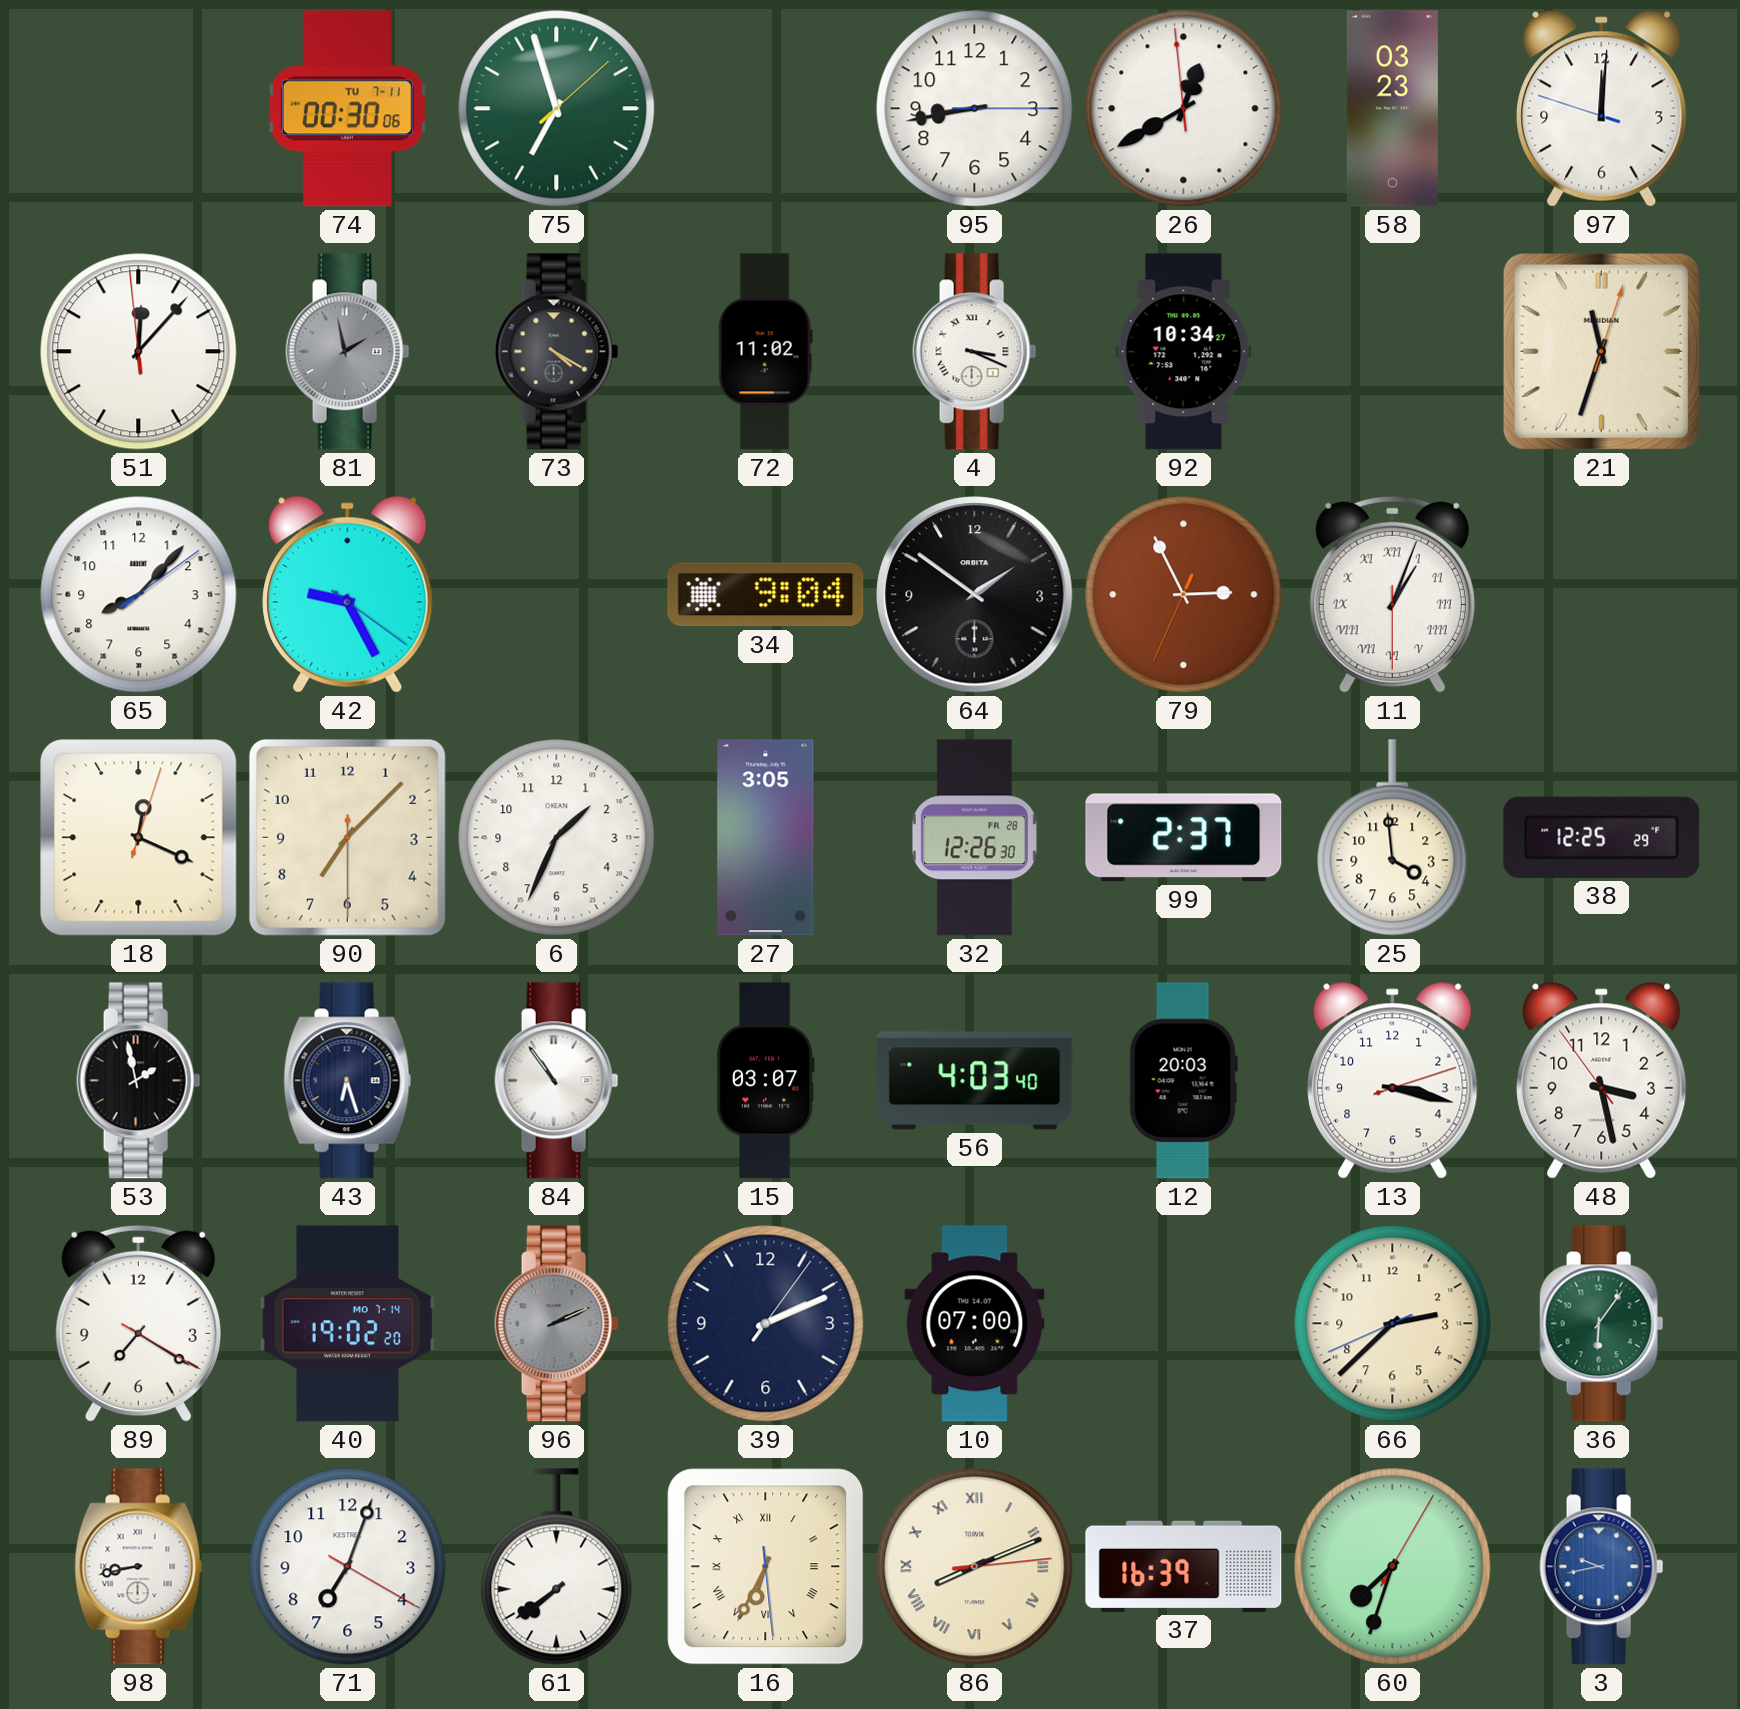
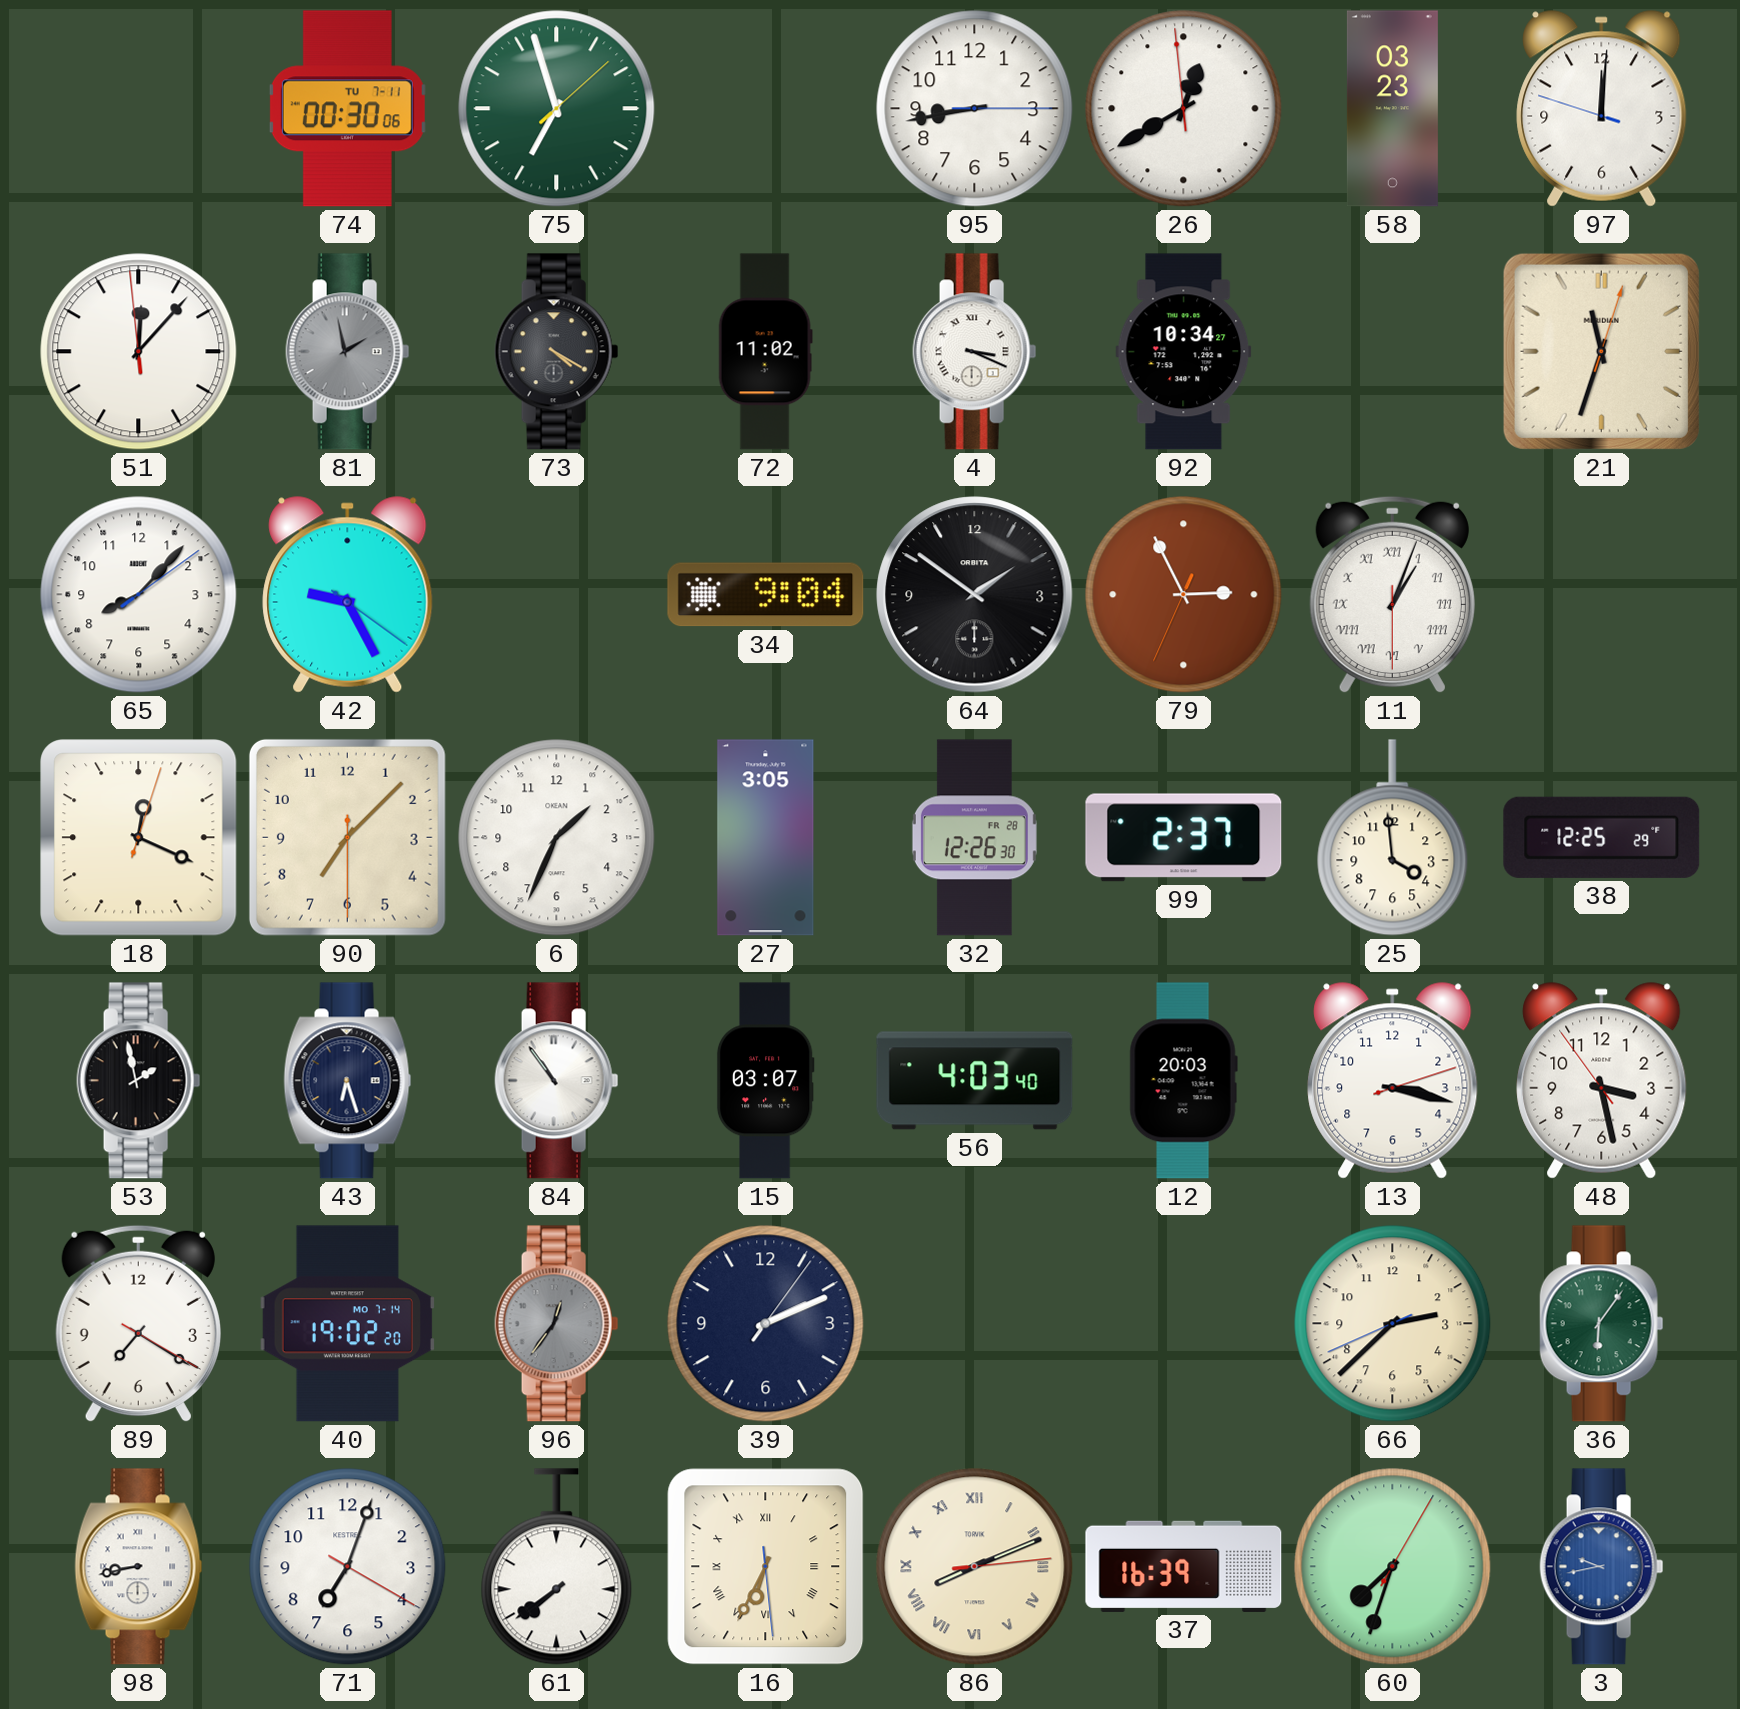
96: 2:11 -> 12:36 (557, 1324)
10: 07:00 -> none (975, 1324)
